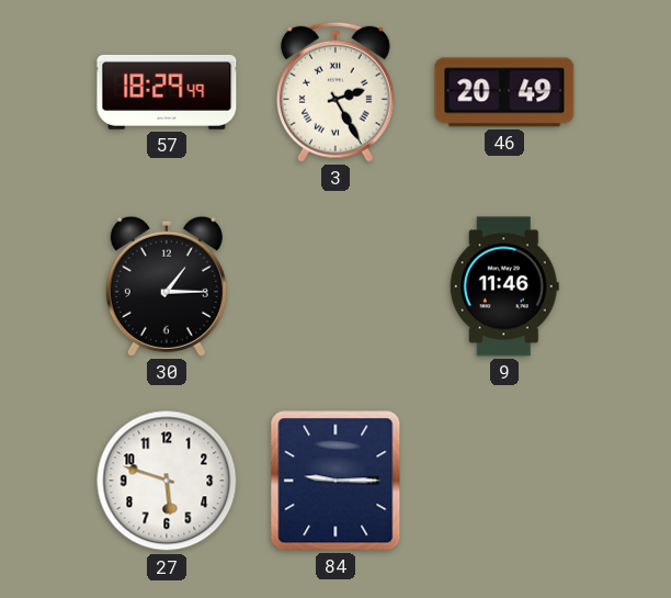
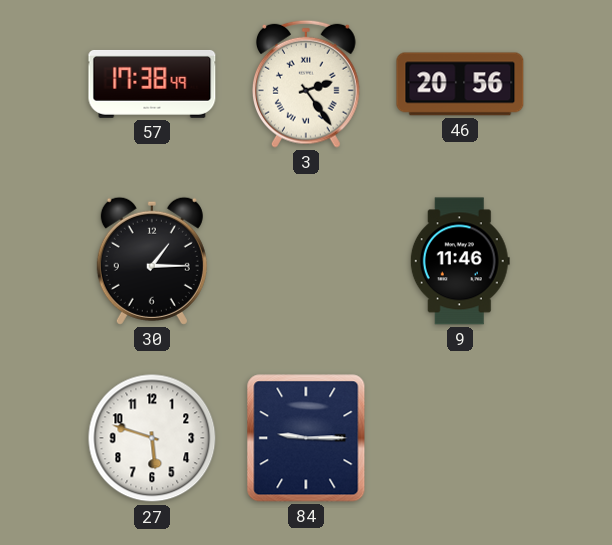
57: 18:29 -> 17:38 (152, 84)
3: 2:25 -> 2:24 (306, 84)
46: 20:49 -> 20:56 (460, 84)
